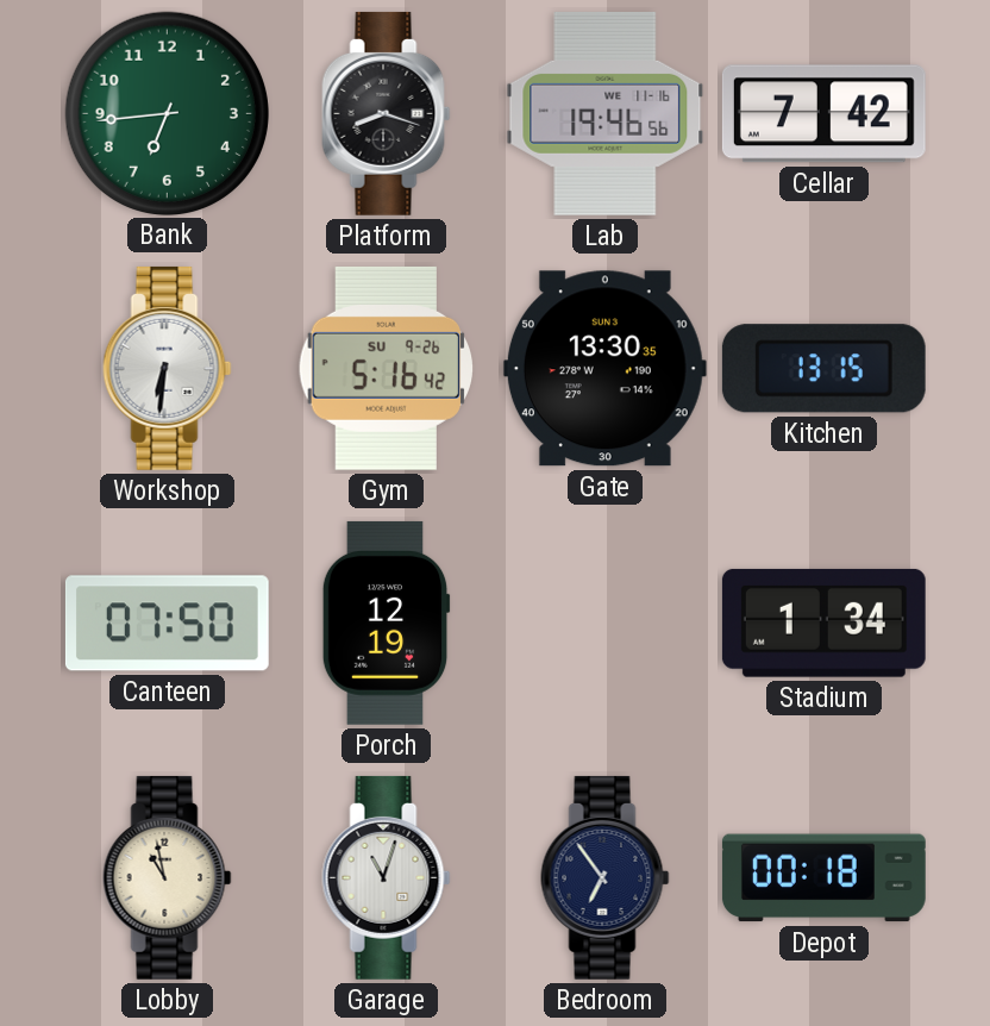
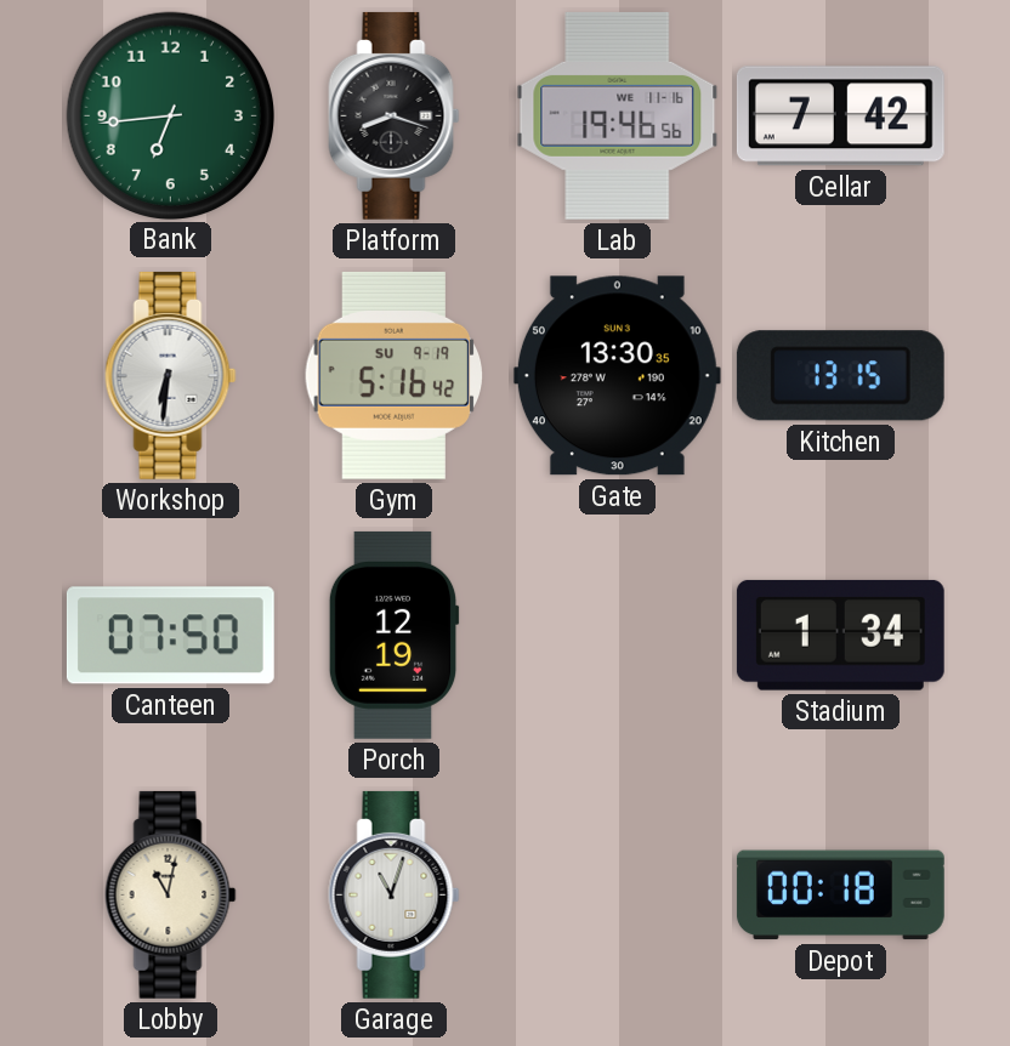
Gym date: SU 9-26 -> SU 9-19 (395, 375)
Lobby: 10:58 -> 11:02 (171, 894)
Bedroom: 6:54 -> none (606, 877)
